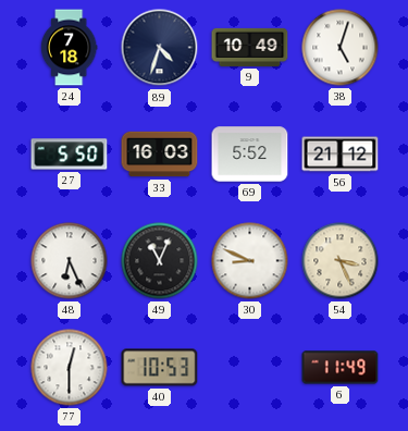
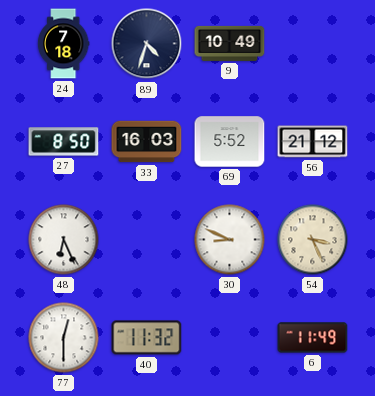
38: 5:03 -> none (341, 48)
27: 5:50 -> 8:50 (64, 142)
49: 11:04 -> none (160, 261)
40: 10:53 -> 11:32 (147, 338)
